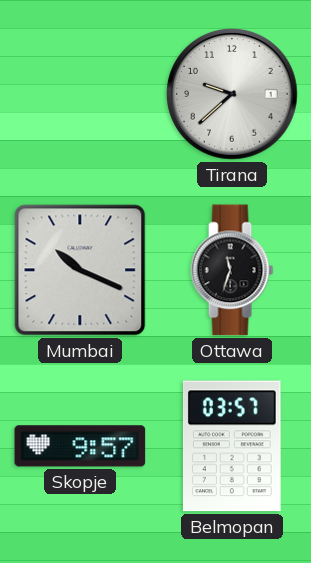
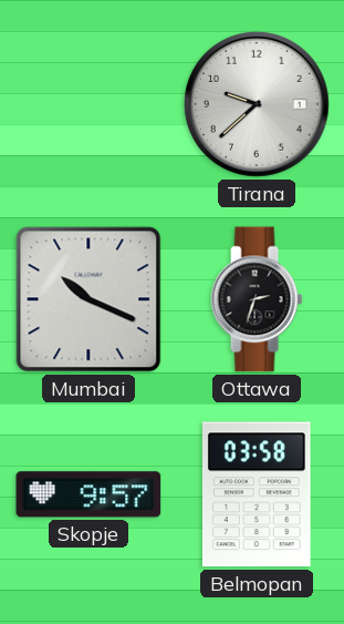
Ottawa: 11:33 -> 2:33 (257, 299)
Belmopan: 03:57 -> 03:58 (257, 494)
